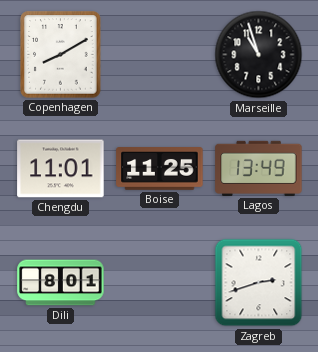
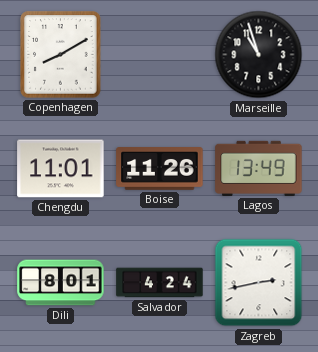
Boise: 11:25 -> 11:26 (160, 169)
Salvador: none -> 4:24 (160, 283)
Zagreb: 2:42 -> 2:43 (259, 283)
